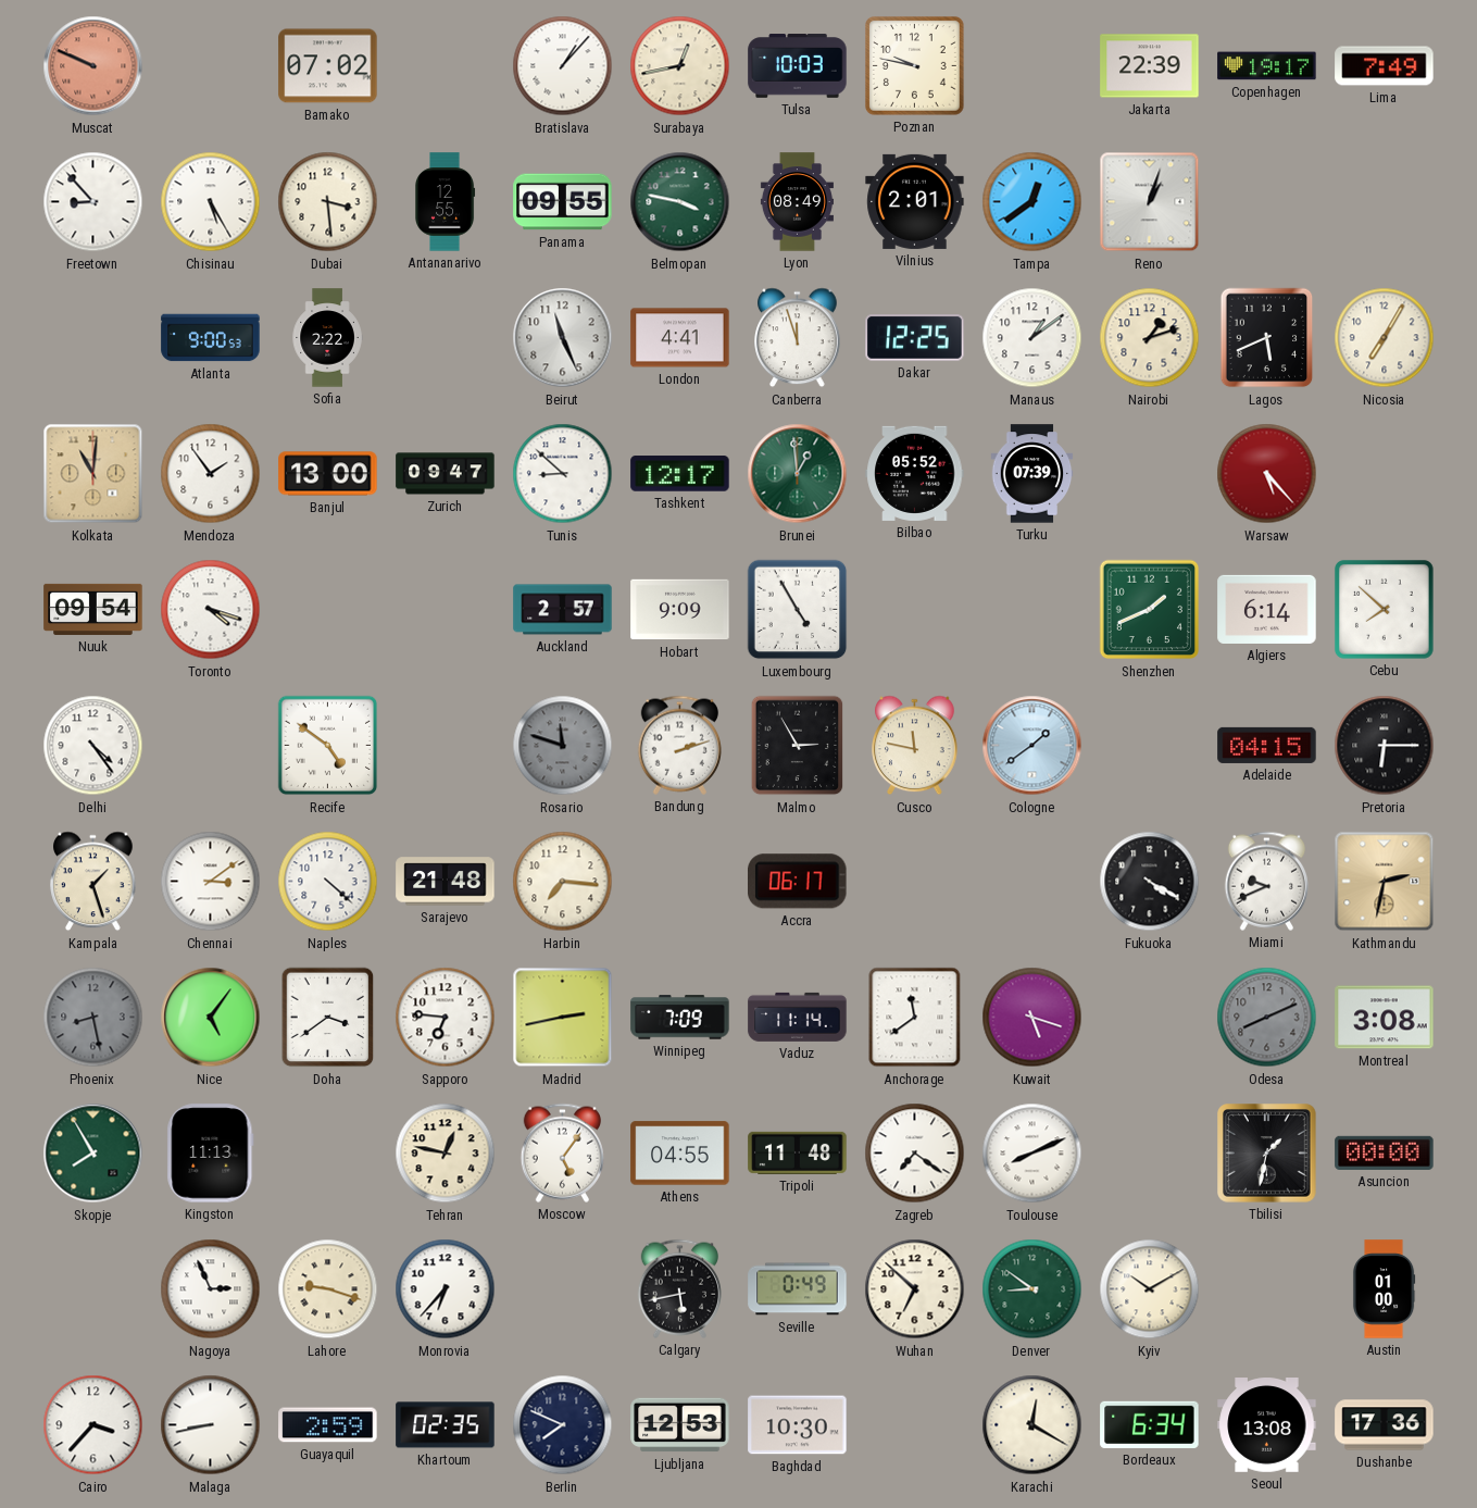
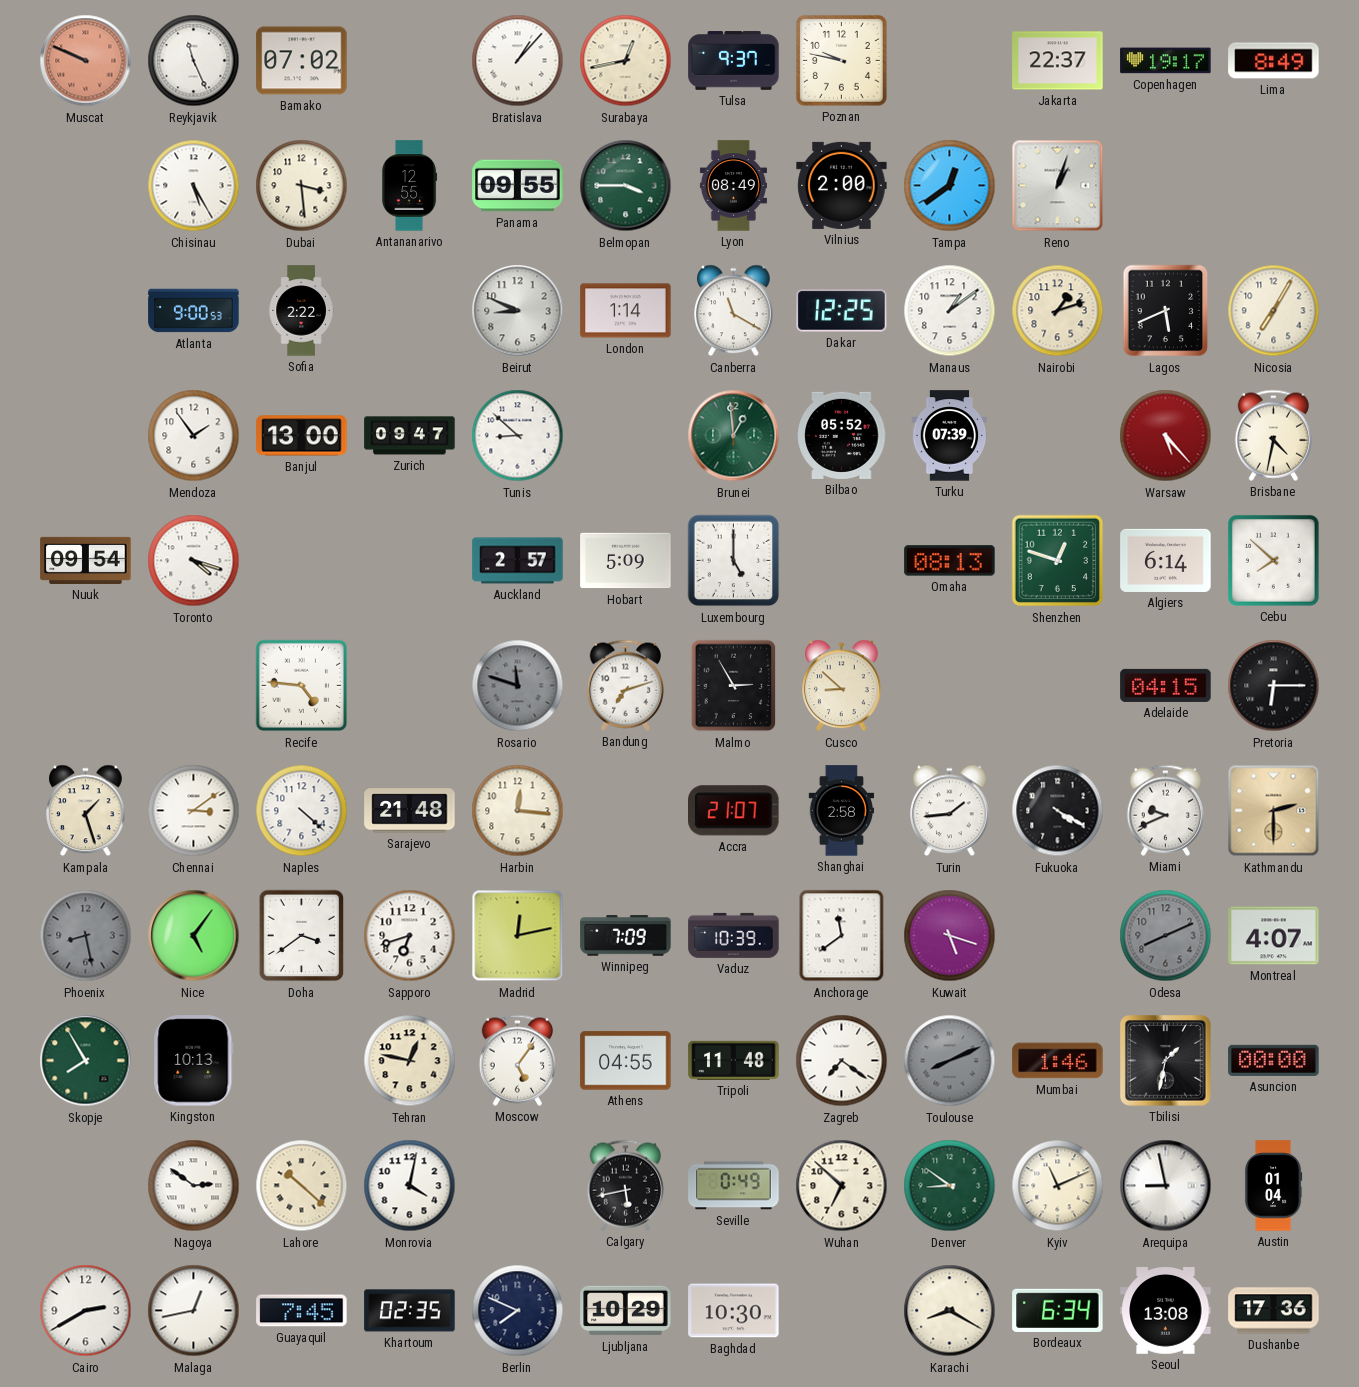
Reykjavik: none -> 11:26 (194, 61)
Tulsa: 10:03 -> 9:37 (734, 61)
Jakarta: 22:39 -> 22:37 (1058, 61)
Lima: 7:49 -> 8:49 (1274, 61)
Freetown: 8:53 -> none (93, 202)
Belmopan: 3:47 -> 3:45 (626, 186)
Vilnius: 2:01 -> 2:00 (842, 185)
Beirut: 11:26 -> 8:49 (518, 311)
London: 4:41 -> 1:14 (626, 311)
Canberra: 11:57 -> 11:20 (734, 311)
Kolkata: 11:01 -> none (93, 474)
Tashkent: 12:17 -> none (680, 474)
Brisbane: none -> 4:32 (1273, 435)
Hobart: 9:09 -> 5:09 (626, 561)
Luxembourg: 4:55 -> 5:00 (734, 561)
Omaha: none -> 08:13 (950, 561)
Shenzhen: 1:41 -> 12:48 (1058, 561)
Delhi: 4:24 -> none (93, 746)
Recife: 4:51 -> 4:46 (302, 686)
Bandung: 2:12 -> 7:12 (625, 685)
Cusco: 11:47 -> 8:52 (842, 686)
Cologne: 1:39 -> none (1032, 746)
Harbin: 7:16 -> 12:16 (518, 811)
Accra: 06:17 -> 21:07 (734, 811)
Shanghai: none -> 2:58 (842, 811)
Turin: none -> 1:44 (950, 811)
Kathmandu: 2:32 -> 2:30 (1274, 811)
Sapporo: 6:46 -> 6:42 (410, 936)
Madrid: 2:43 -> 12:13 (518, 936)
Vaduz: 11:14 -> 10:39 (734, 935)
Montreal: 3:08 -> 4:07 (1274, 936)
Kingston: 11:13 -> 10:13 (194, 1061)
Toulouse dial: white -> grey (950, 1061)
Mumbai: none -> 1:46 (1058, 1061)
Nagoya: 2:56 -> 2:51 (194, 1186)
Lahore: 9:18 -> 10:22 (302, 1186)
Monrovia: 6:37 -> 4:02 (410, 1186)
Kyiv: 10:10 -> 11:11 (1058, 1186)
Arequipa: none -> 8:58 (1166, 1186)
Austin: 01:00 -> 01:04 (1273, 1186)
Cairo: 3:37 -> 2:40 (86, 1311)
Malaga: 8:43 -> 12:43 (194, 1311)
Guayaquil: 2:59 -> 7:45 (302, 1311)
Ljubljana: 12:53 -> 10:29 (626, 1311)
Karachi: 12:20 -> 8:20 (950, 1311)
